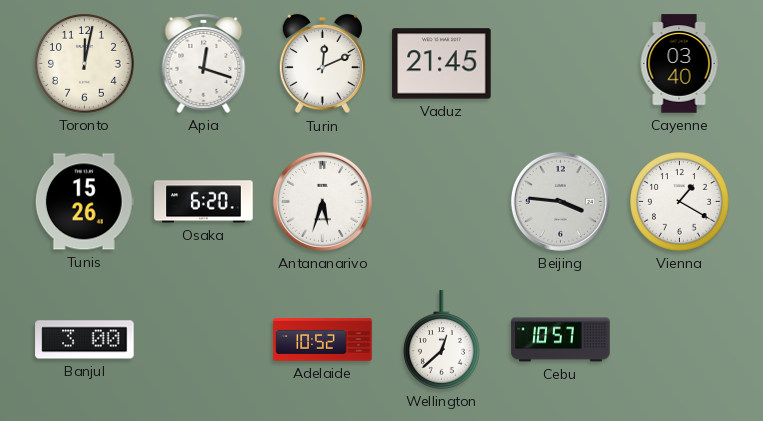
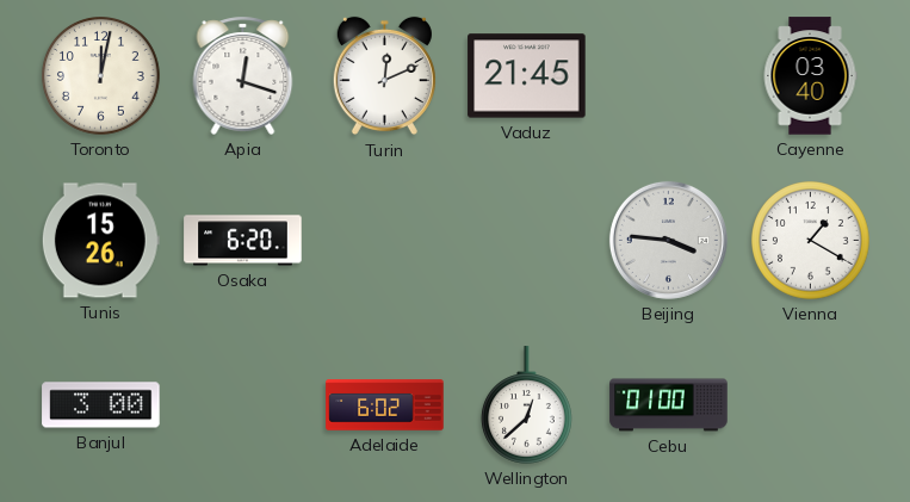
Antananarivo: 5:33 -> none (322, 201)
Adelaide: 10:52 -> 6:02 (385, 405)
Cebu: 10:57 -> 01:00 (669, 405)
